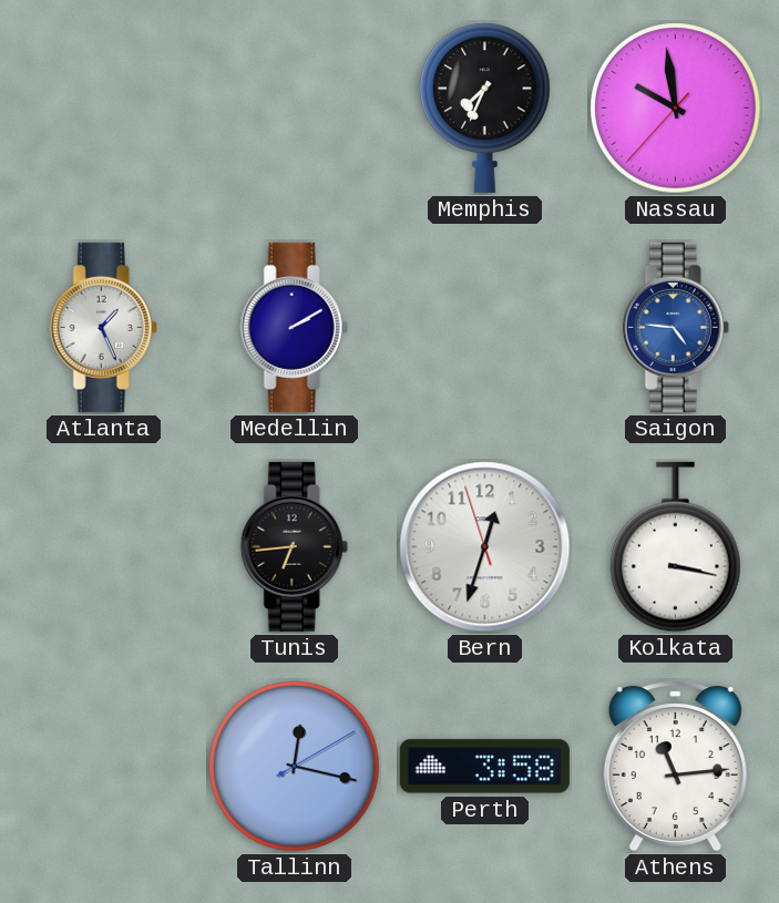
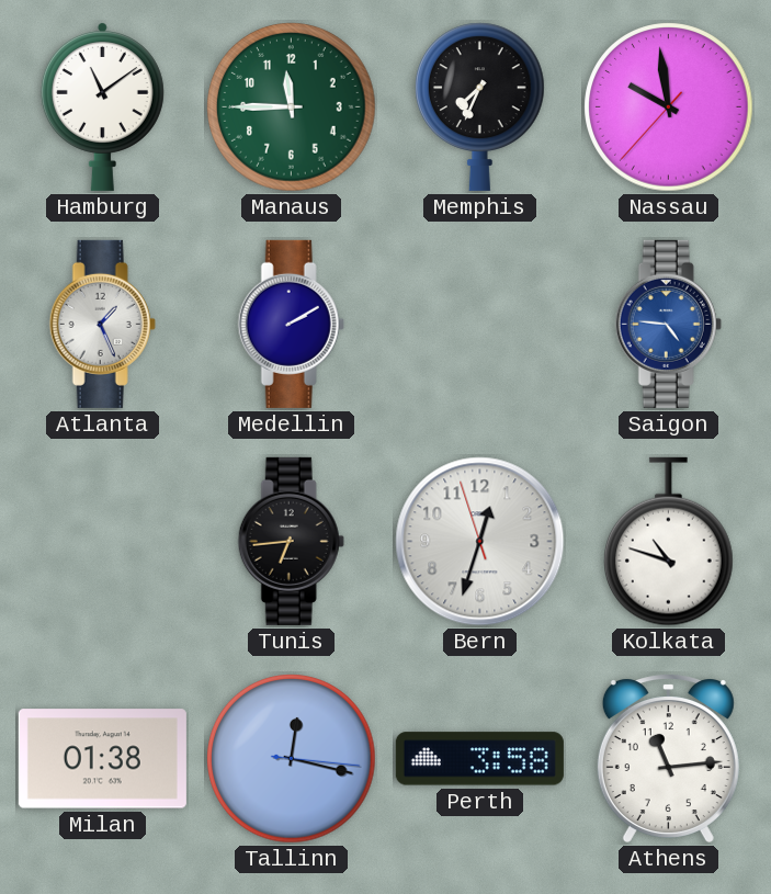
Hamburg: none -> 11:09 (102, 107)
Manaus: none -> 11:45 (292, 107)
Kolkata: 3:17 -> 10:48 (669, 542)
Milan: none -> 01:38 (102, 759)
Tallinn: 12:17:10 -> 12:17:16 (292, 759)
